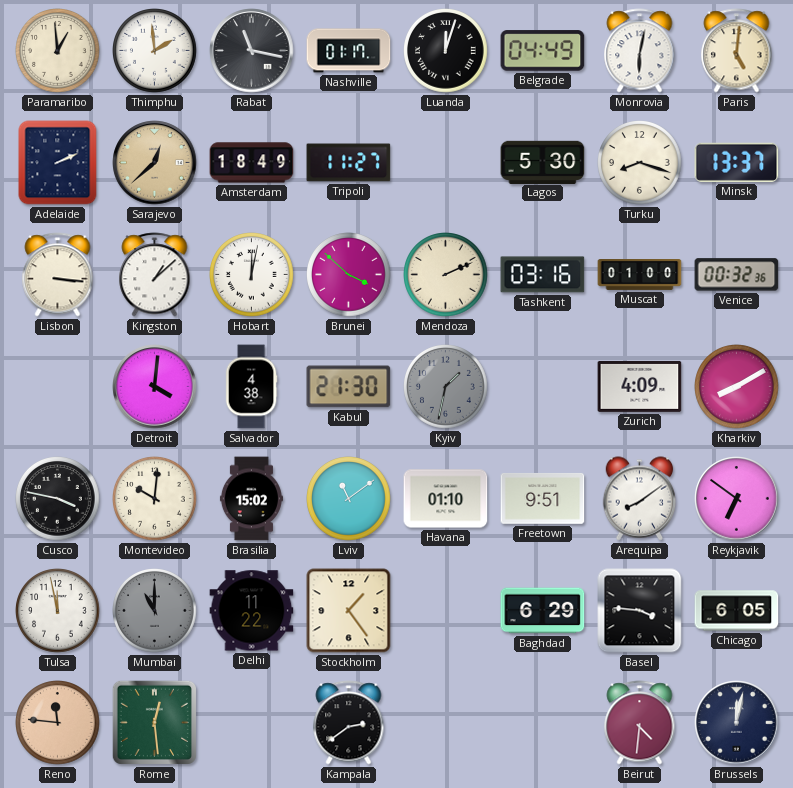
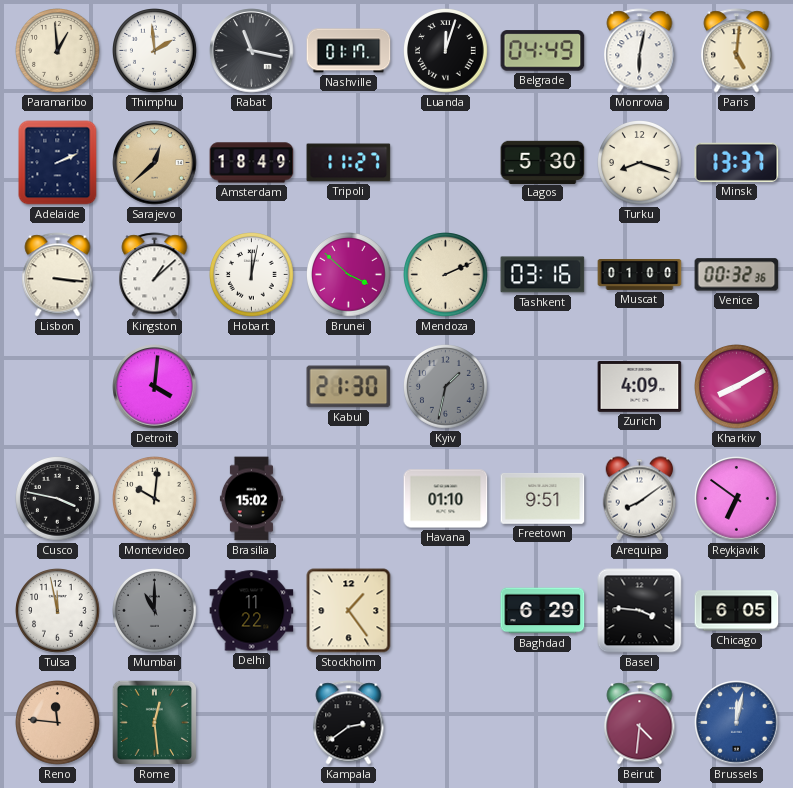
Salvador: 4:38 -> none (251, 387)
Lviv: 11:09 -> none (349, 499)
Brussels dial: navy -> blue (737, 723)
